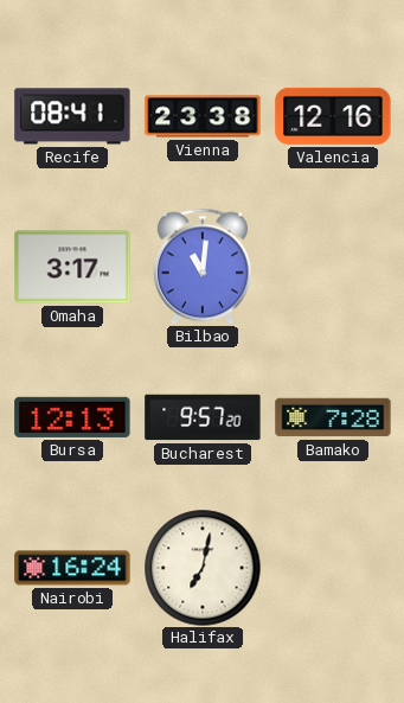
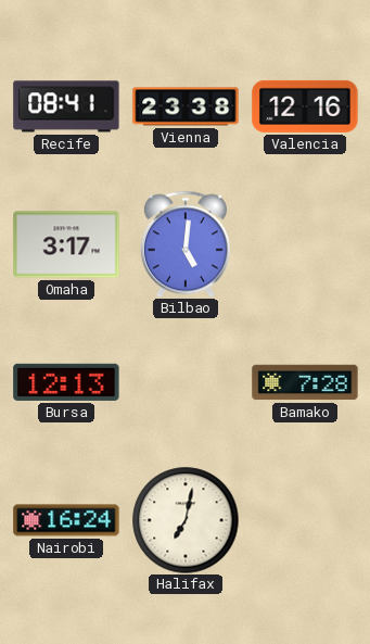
Bilbao: 11:01 -> 5:01 (186, 244)
Bucharest: 9:57 -> none (203, 417)
